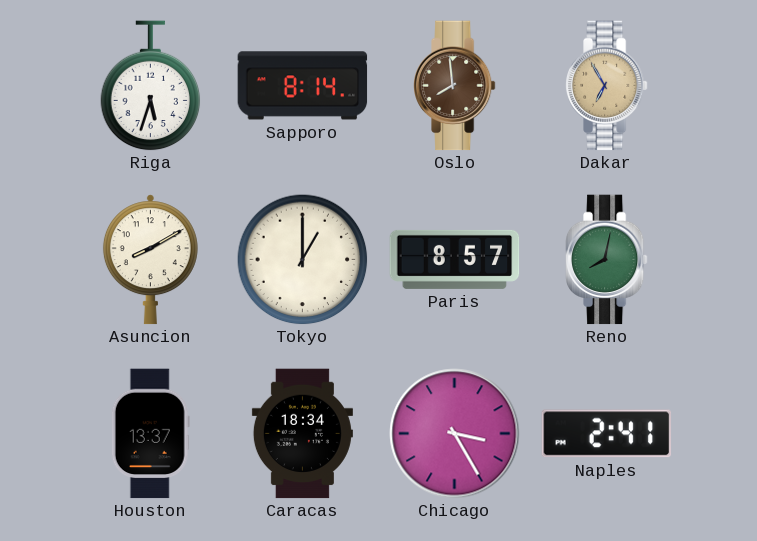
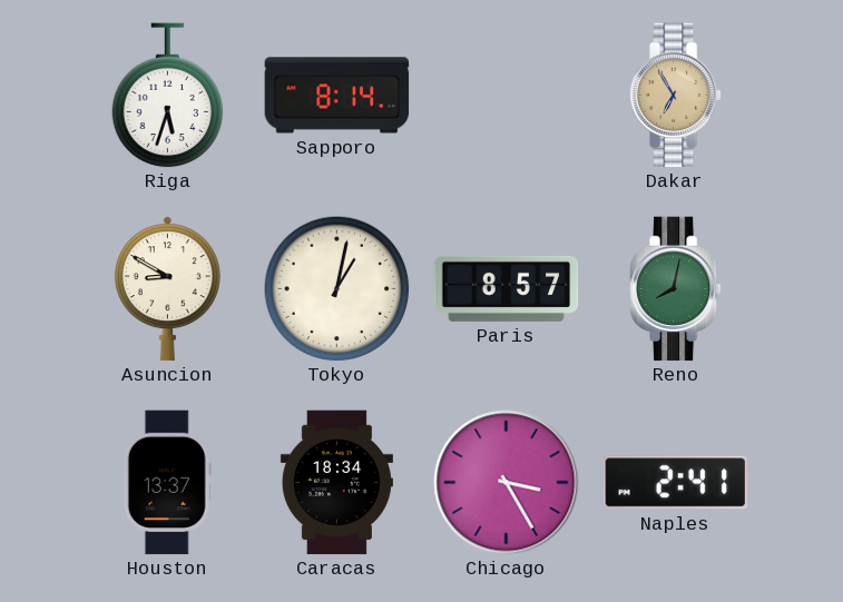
Oslo: 7:59 -> none (454, 86)
Asuncion: 8:10 -> 8:50 (167, 289)
Tokyo: 1:00 -> 1:02 (337, 289)
